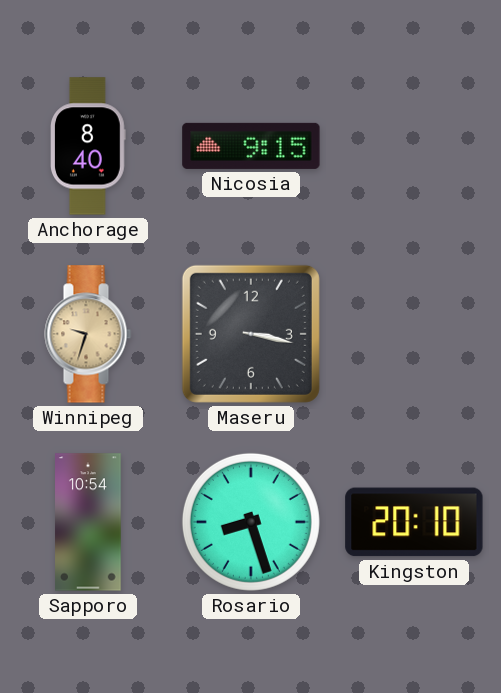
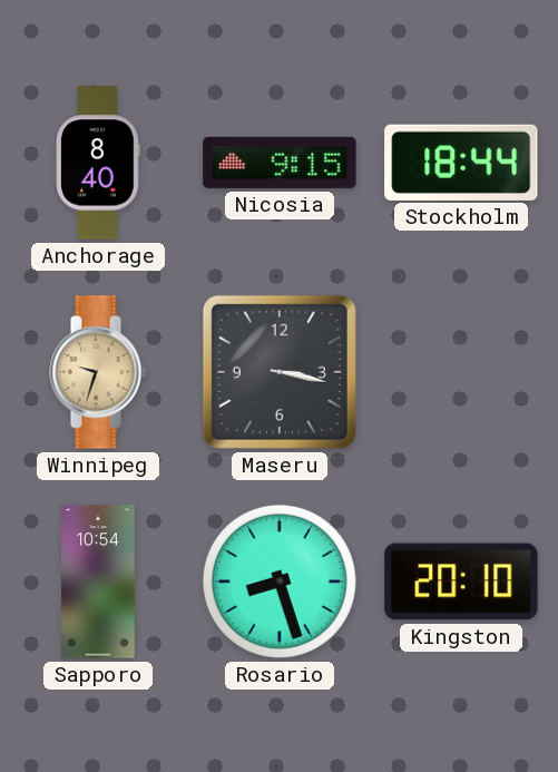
Stockholm: none -> 18:44 (461, 163)
